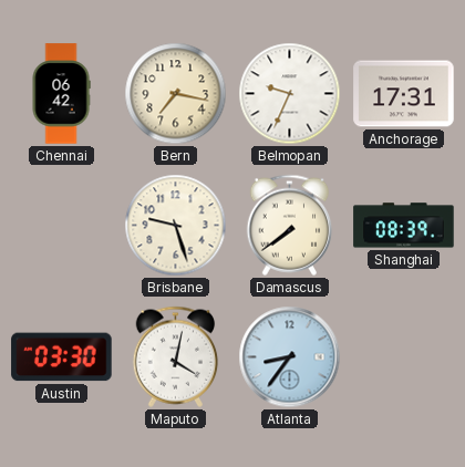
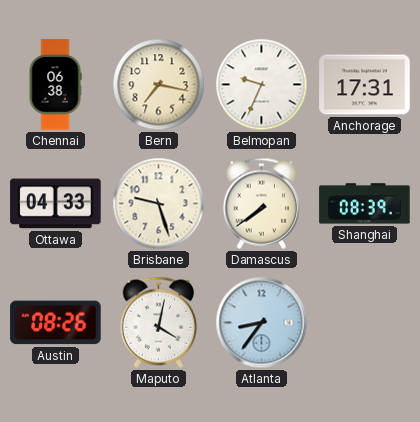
Chennai: 06:42 -> 06:38 (55, 85)
Ottawa: none -> 04:33 (56, 204)
Austin: 03:30 -> 08:26 (56, 323)
